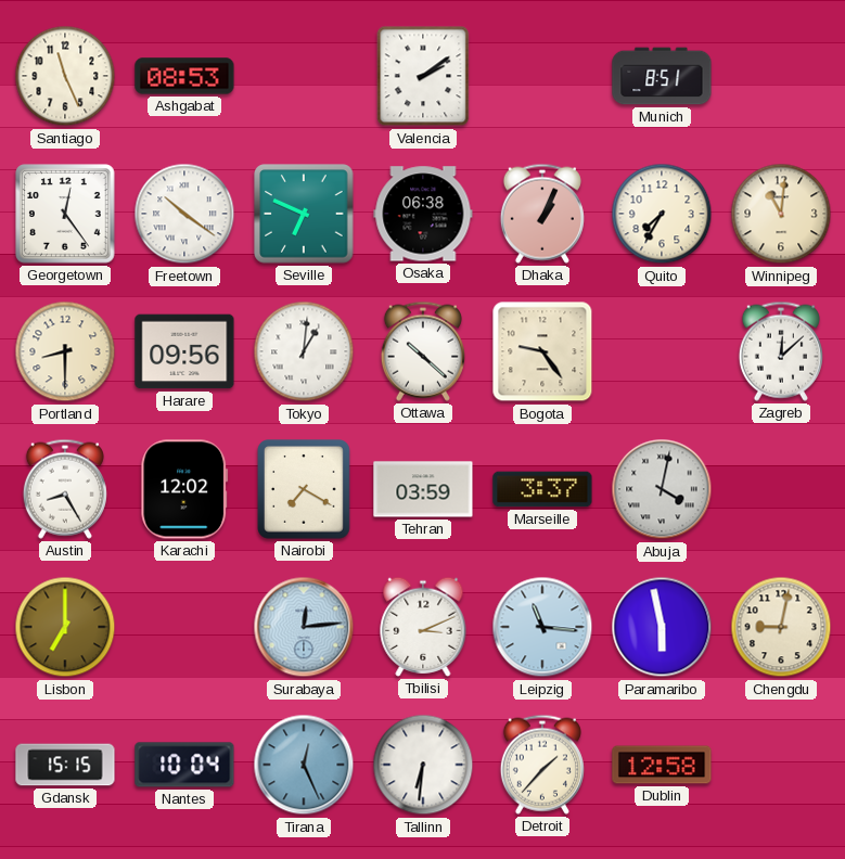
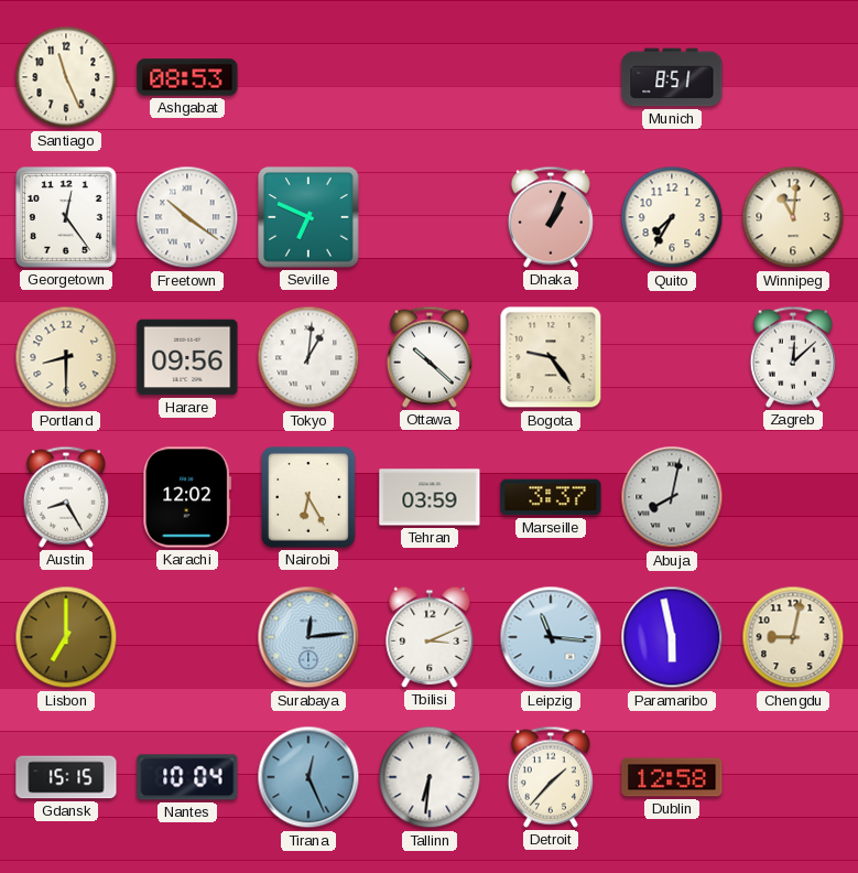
Valencia: 2:09 -> none (423, 76)
Osaka: 06:38 -> none (423, 214)
Nairobi: 7:20 -> 6:25 (309, 498)
Abuja: 4:02 -> 8:02 (672, 497)
